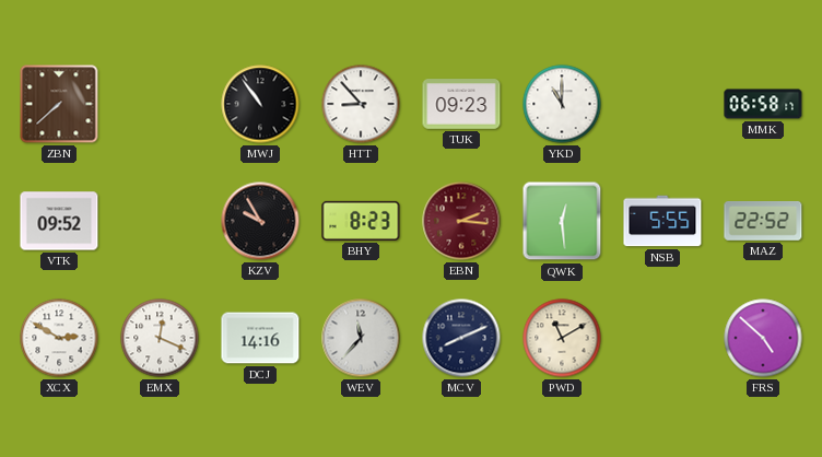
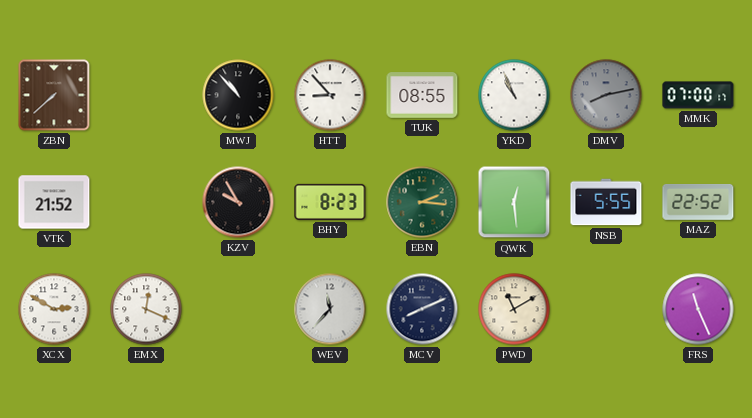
MWJ: 10:54 -> 10:53 (238, 95)
TUK: 09:23 -> 08:55 (422, 95)
YKD: 11:00 -> 10:56 (514, 95)
DMV: none -> 8:13 (606, 95)
MMK: 06:58 -> 07:00 (698, 95)
VTK: 09:52 -> 21:52 (54, 202)
EBN dial: burgundy -> green (422, 202)
DCJ: 14:16 -> none (260, 338)
FRS: 4:52 -> 11:26 (698, 309)
